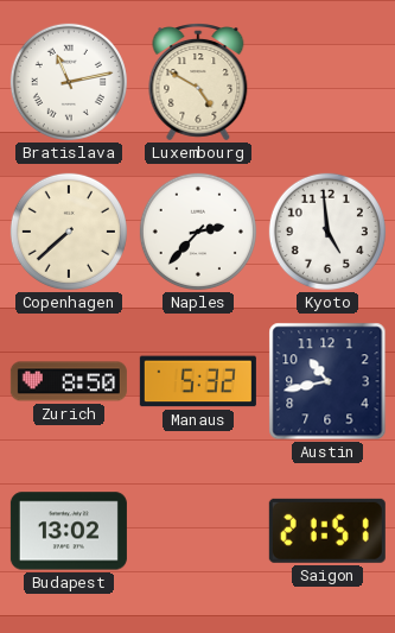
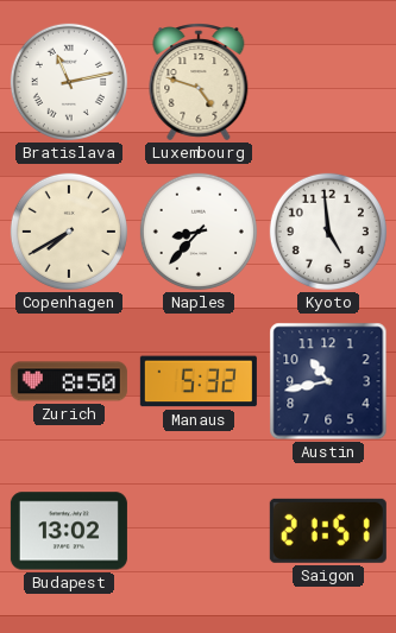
Luxembourg: 4:50 -> 4:48 (199, 83)
Copenhagen: 7:38 -> 7:40 (69, 232)
Naples: 2:37 -> 8:37 (199, 232)
